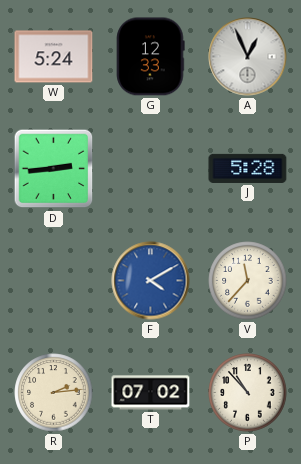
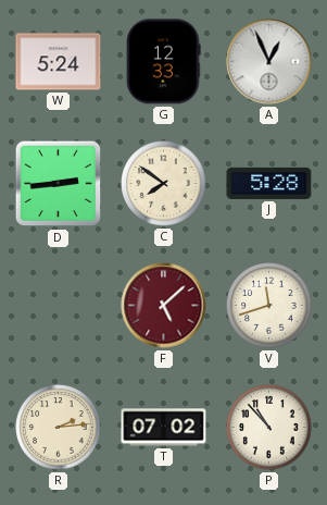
C: none -> 7:51 (164, 184)
F: 4:10 -> 5:08 (164, 306)
F dial: blue -> burgundy (164, 306)
V: 11:37 -> 11:42 (269, 306)
